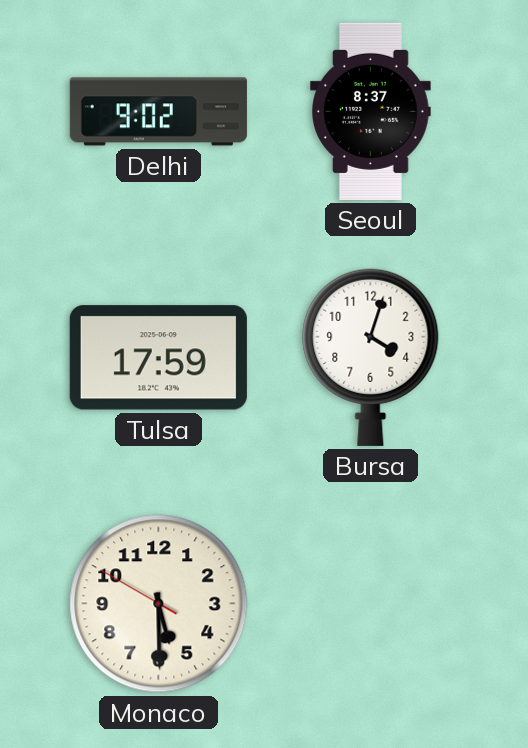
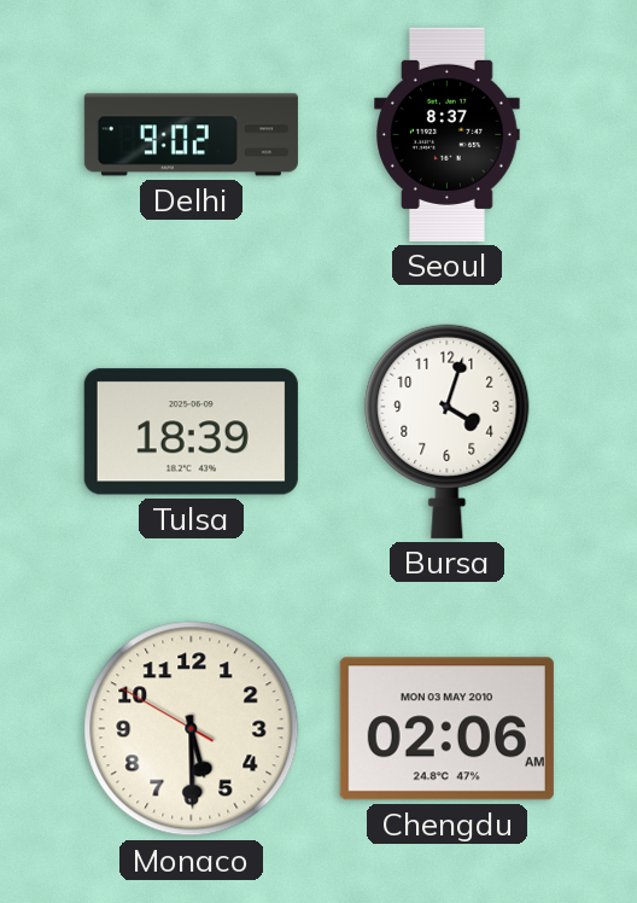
Tulsa: 17:59 -> 18:39 (191, 432)
Chengdu: none -> 02:06 (446, 729)
